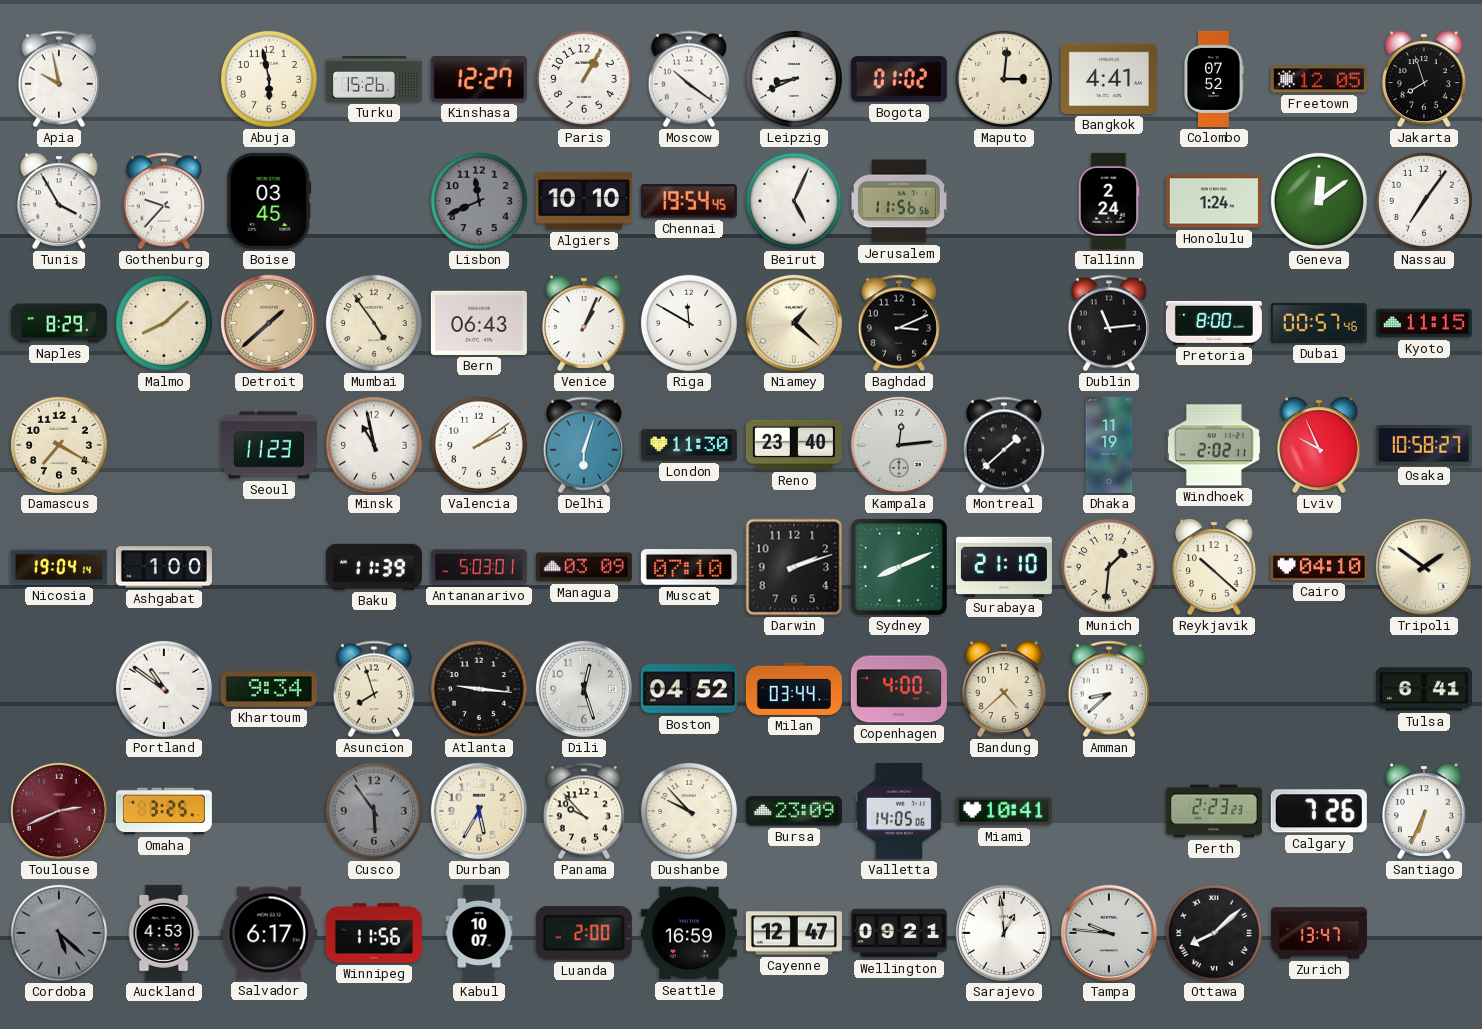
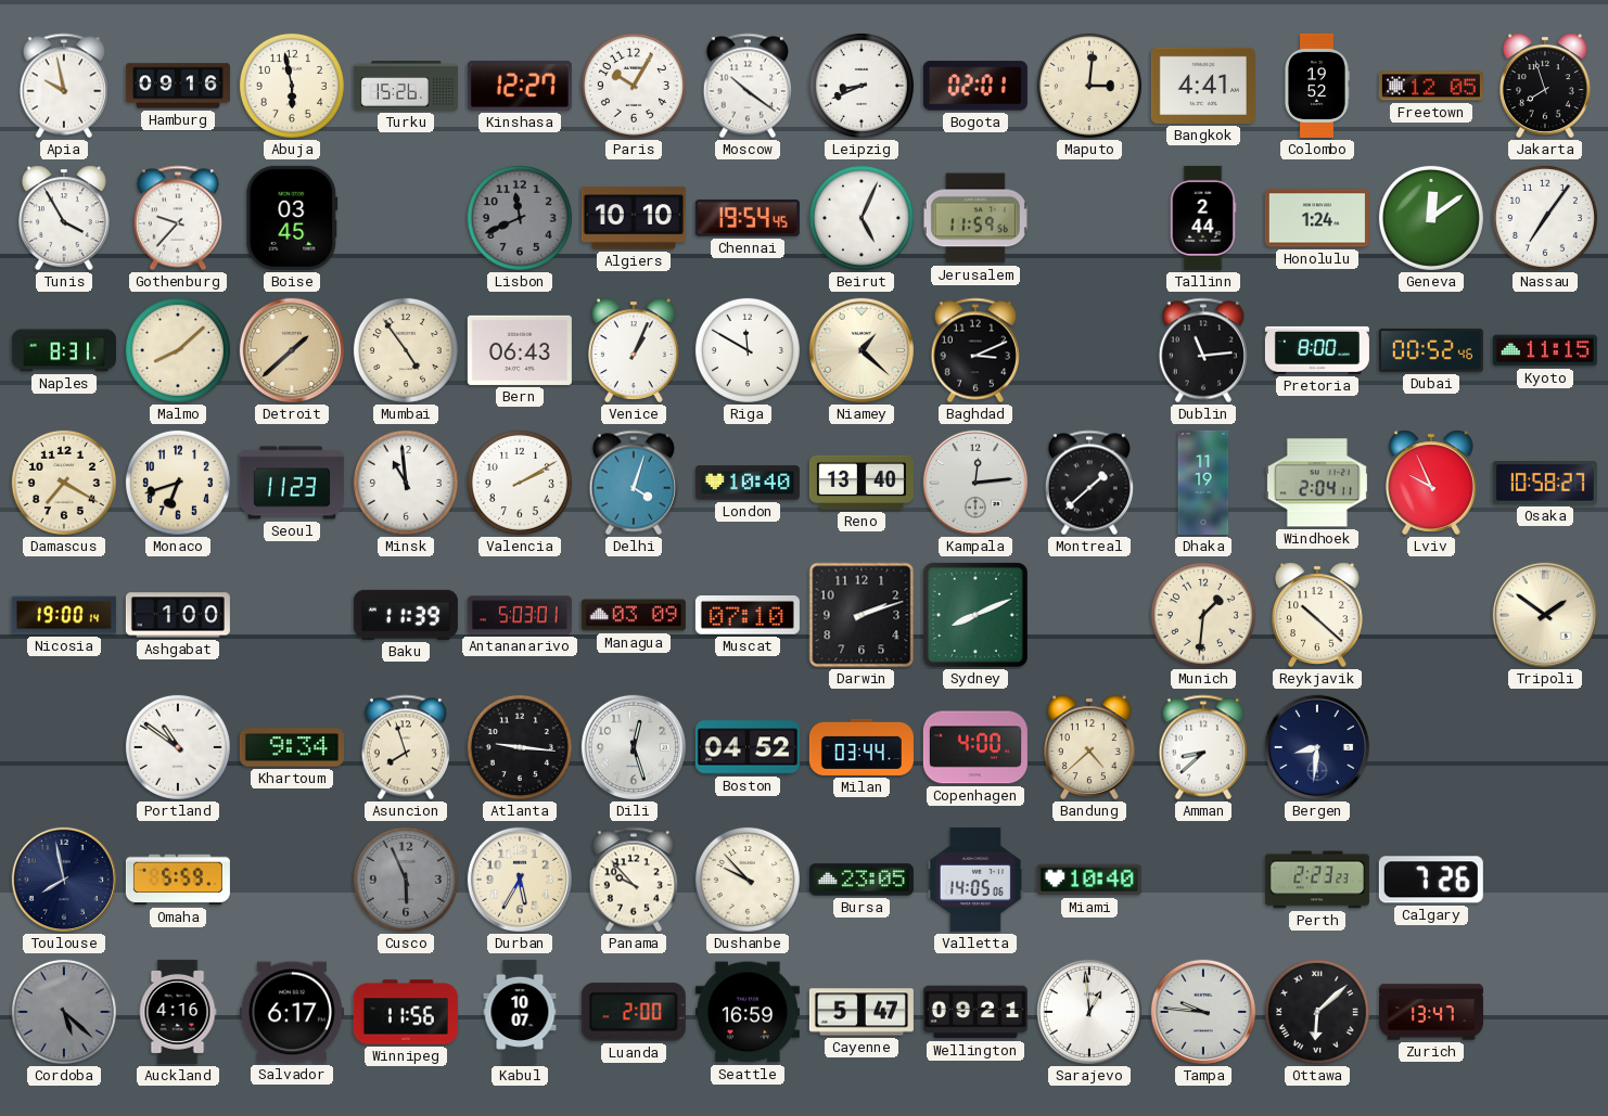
Hamburg: none -> 09:16 (178, 86)
Paris: 1:05 -> 10:05 (634, 86)
Bogota: 01:02 -> 02:01 (975, 86)
Colombo: 07:52 -> 19:52 (1317, 86)
Jerusalem: 11:56 -> 11:59 (975, 218)
Tallinn: 2:24 -> 2:44 (1203, 218)
Naples: 8:29 -> 8:31 (64, 350)
Dubai: 00:57 -> 00:52 (1431, 350)
Monaco: none -> 6:42 (178, 483)
Minsk: 10:58 -> 10:59 (406, 483)
Valencia: 2:09 -> 2:10 (520, 483)
Delhi: 6:03 -> 4:03 (634, 483)
London: 11:30 -> 10:40 (748, 483)
Reno: 23:40 -> 13:40 (862, 483)
Windhoek: 2:02 -> 2:04 (1317, 483)
Nicosia: 19:04 -> 19:00 (64, 615)
Surabaya: 21:10 -> none (1004, 567)
Cairo: 04:10 -> none (1319, 567)
Bergen: none -> 8:31 (1317, 747)
Tulsa: 6:41 -> none (1424, 689)
Toulouse: 2:41 -> 7:58 (64, 880)
Toulouse dial: burgundy -> navy (64, 880)
Omaha: 3:25 -> 5:59 (178, 880)
Cusco: 5:54 -> 5:56 (406, 880)
Bursa: 23:09 -> 23:05 (862, 880)
Miami: 10:41 -> 10:40 (1089, 880)
Santiago: 6:34 -> none (1424, 811)
Auckland: 4:53 -> 4:16 (178, 1012)
Cayenne: 12:47 -> 5:47 (862, 1012)
Ottawa: 8:08 -> 6:08 (1317, 1012)
